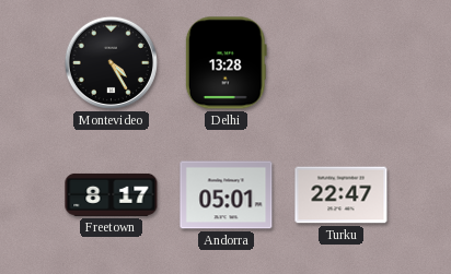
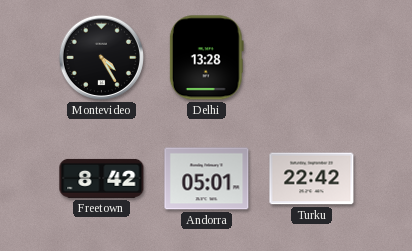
Freetown: 8:17 -> 8:42 (102, 178)
Turku: 22:47 -> 22:42 (312, 179)
